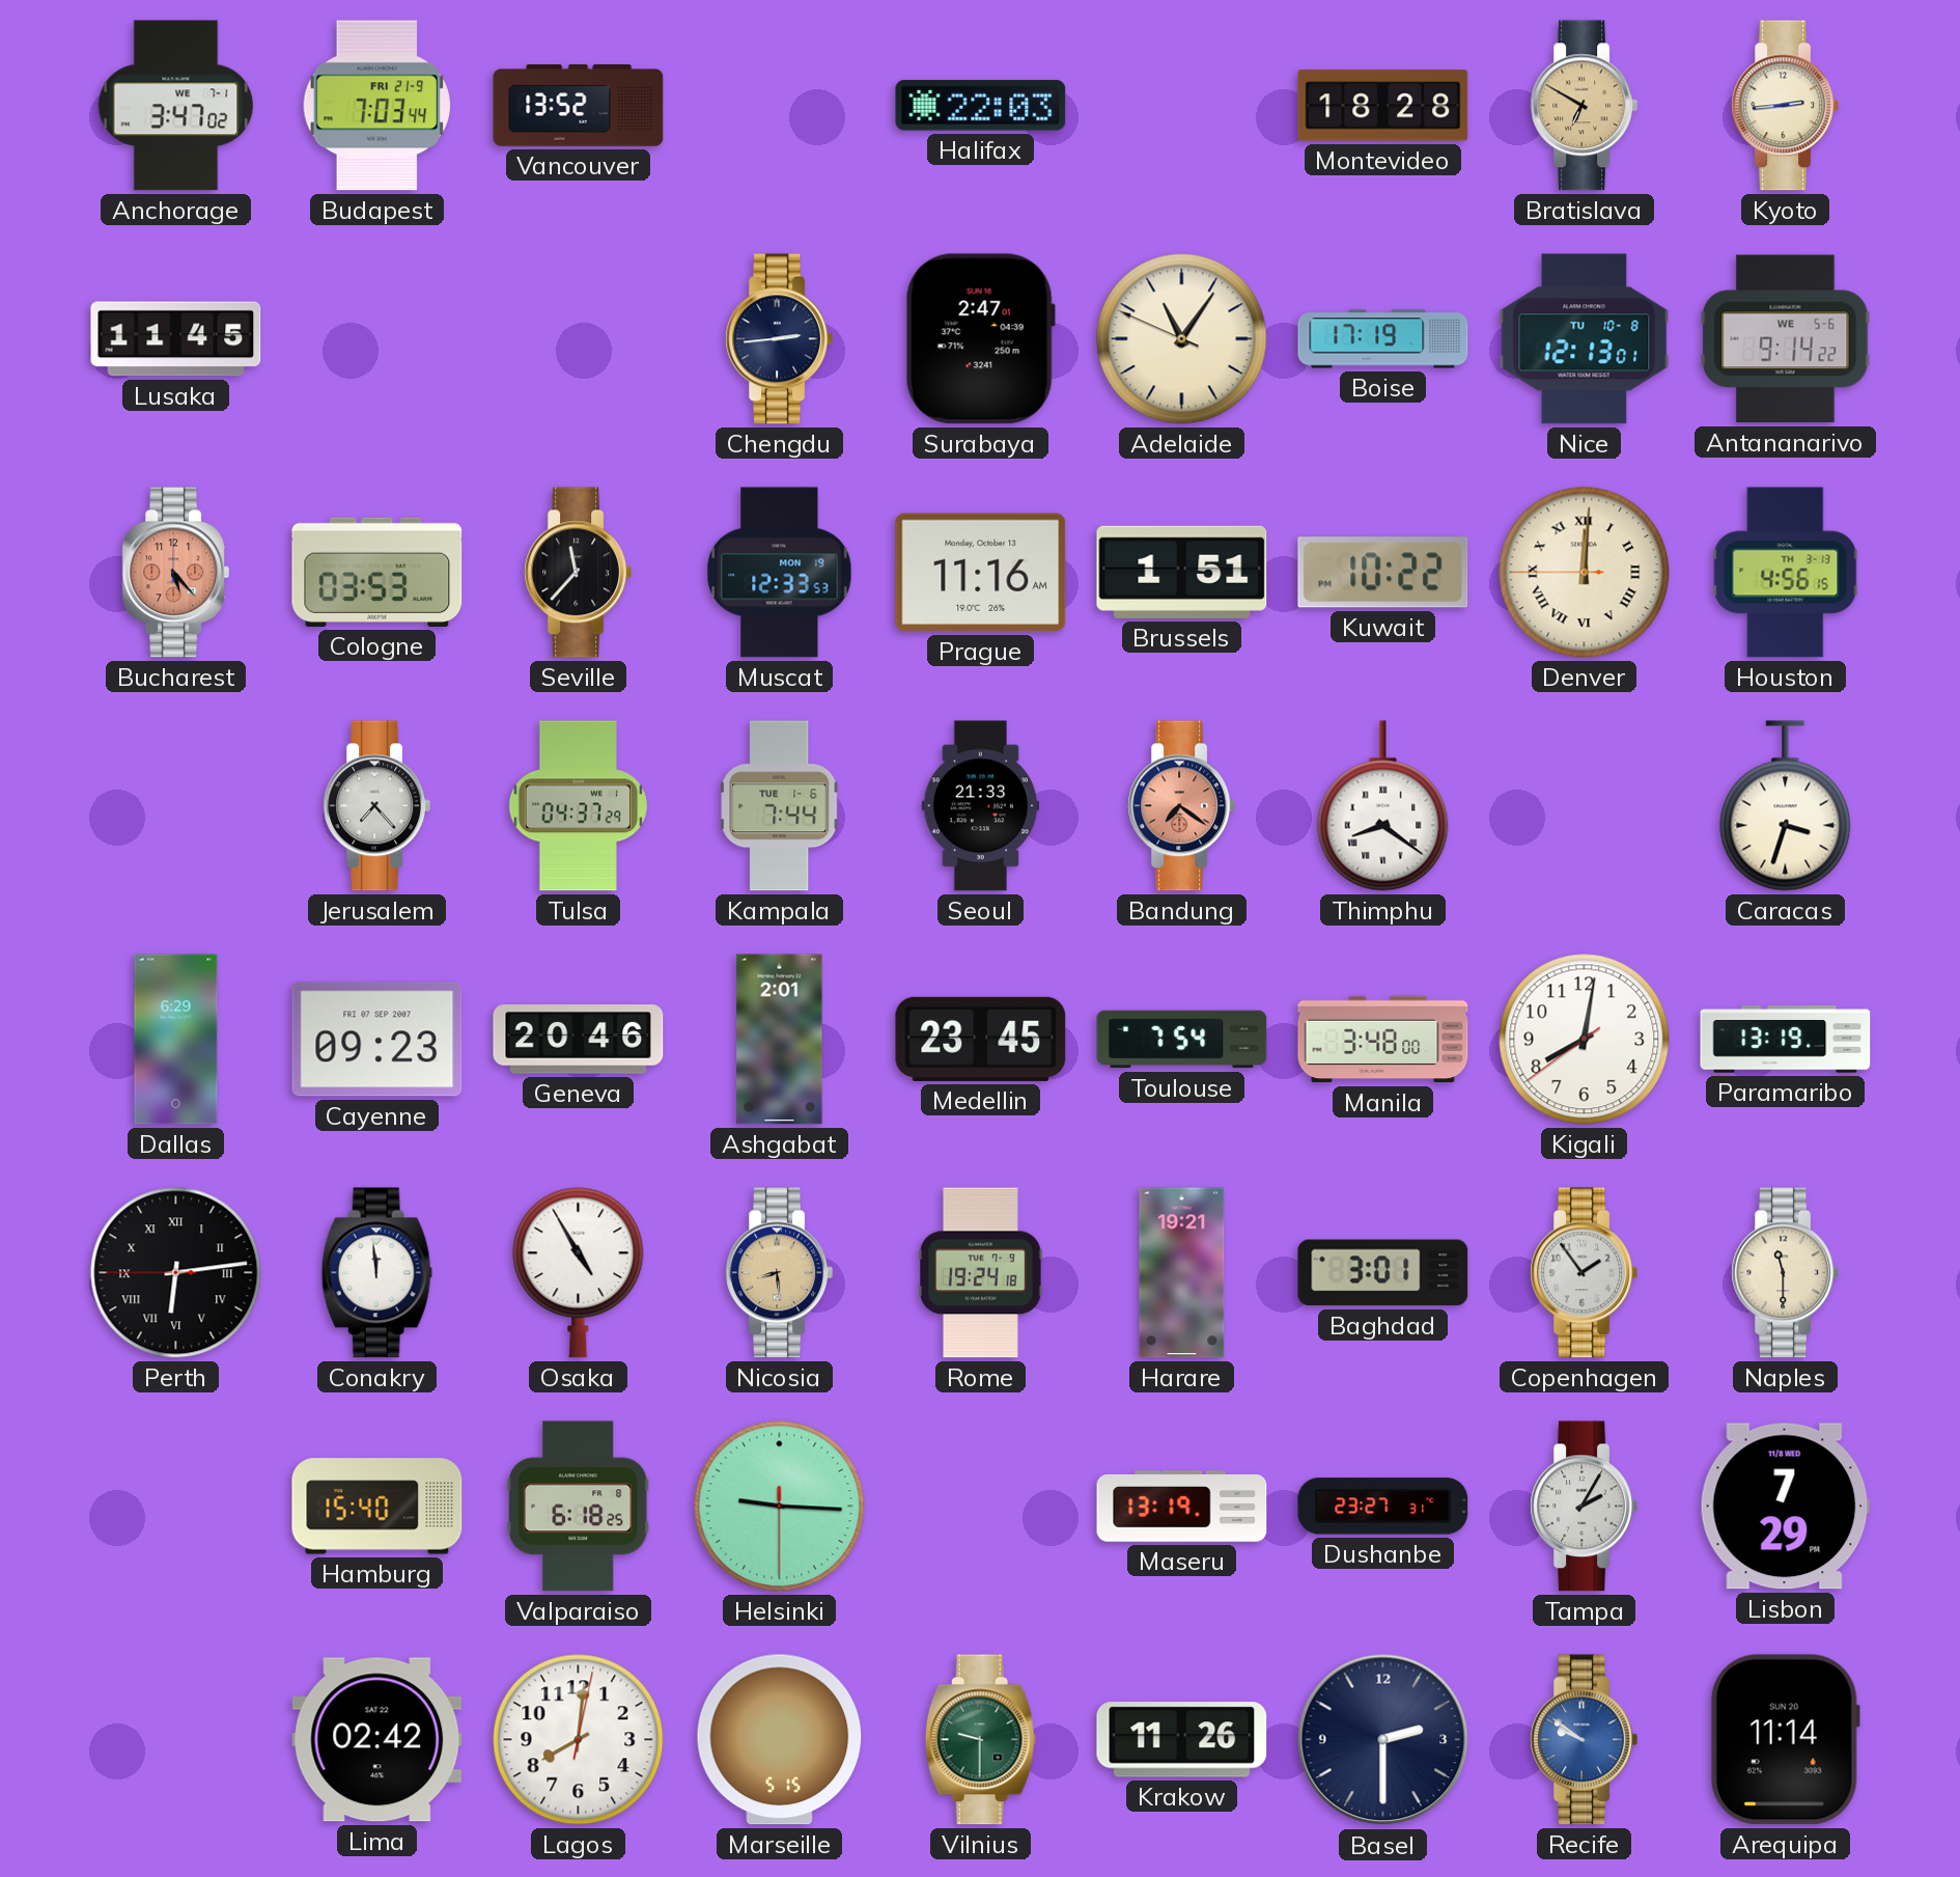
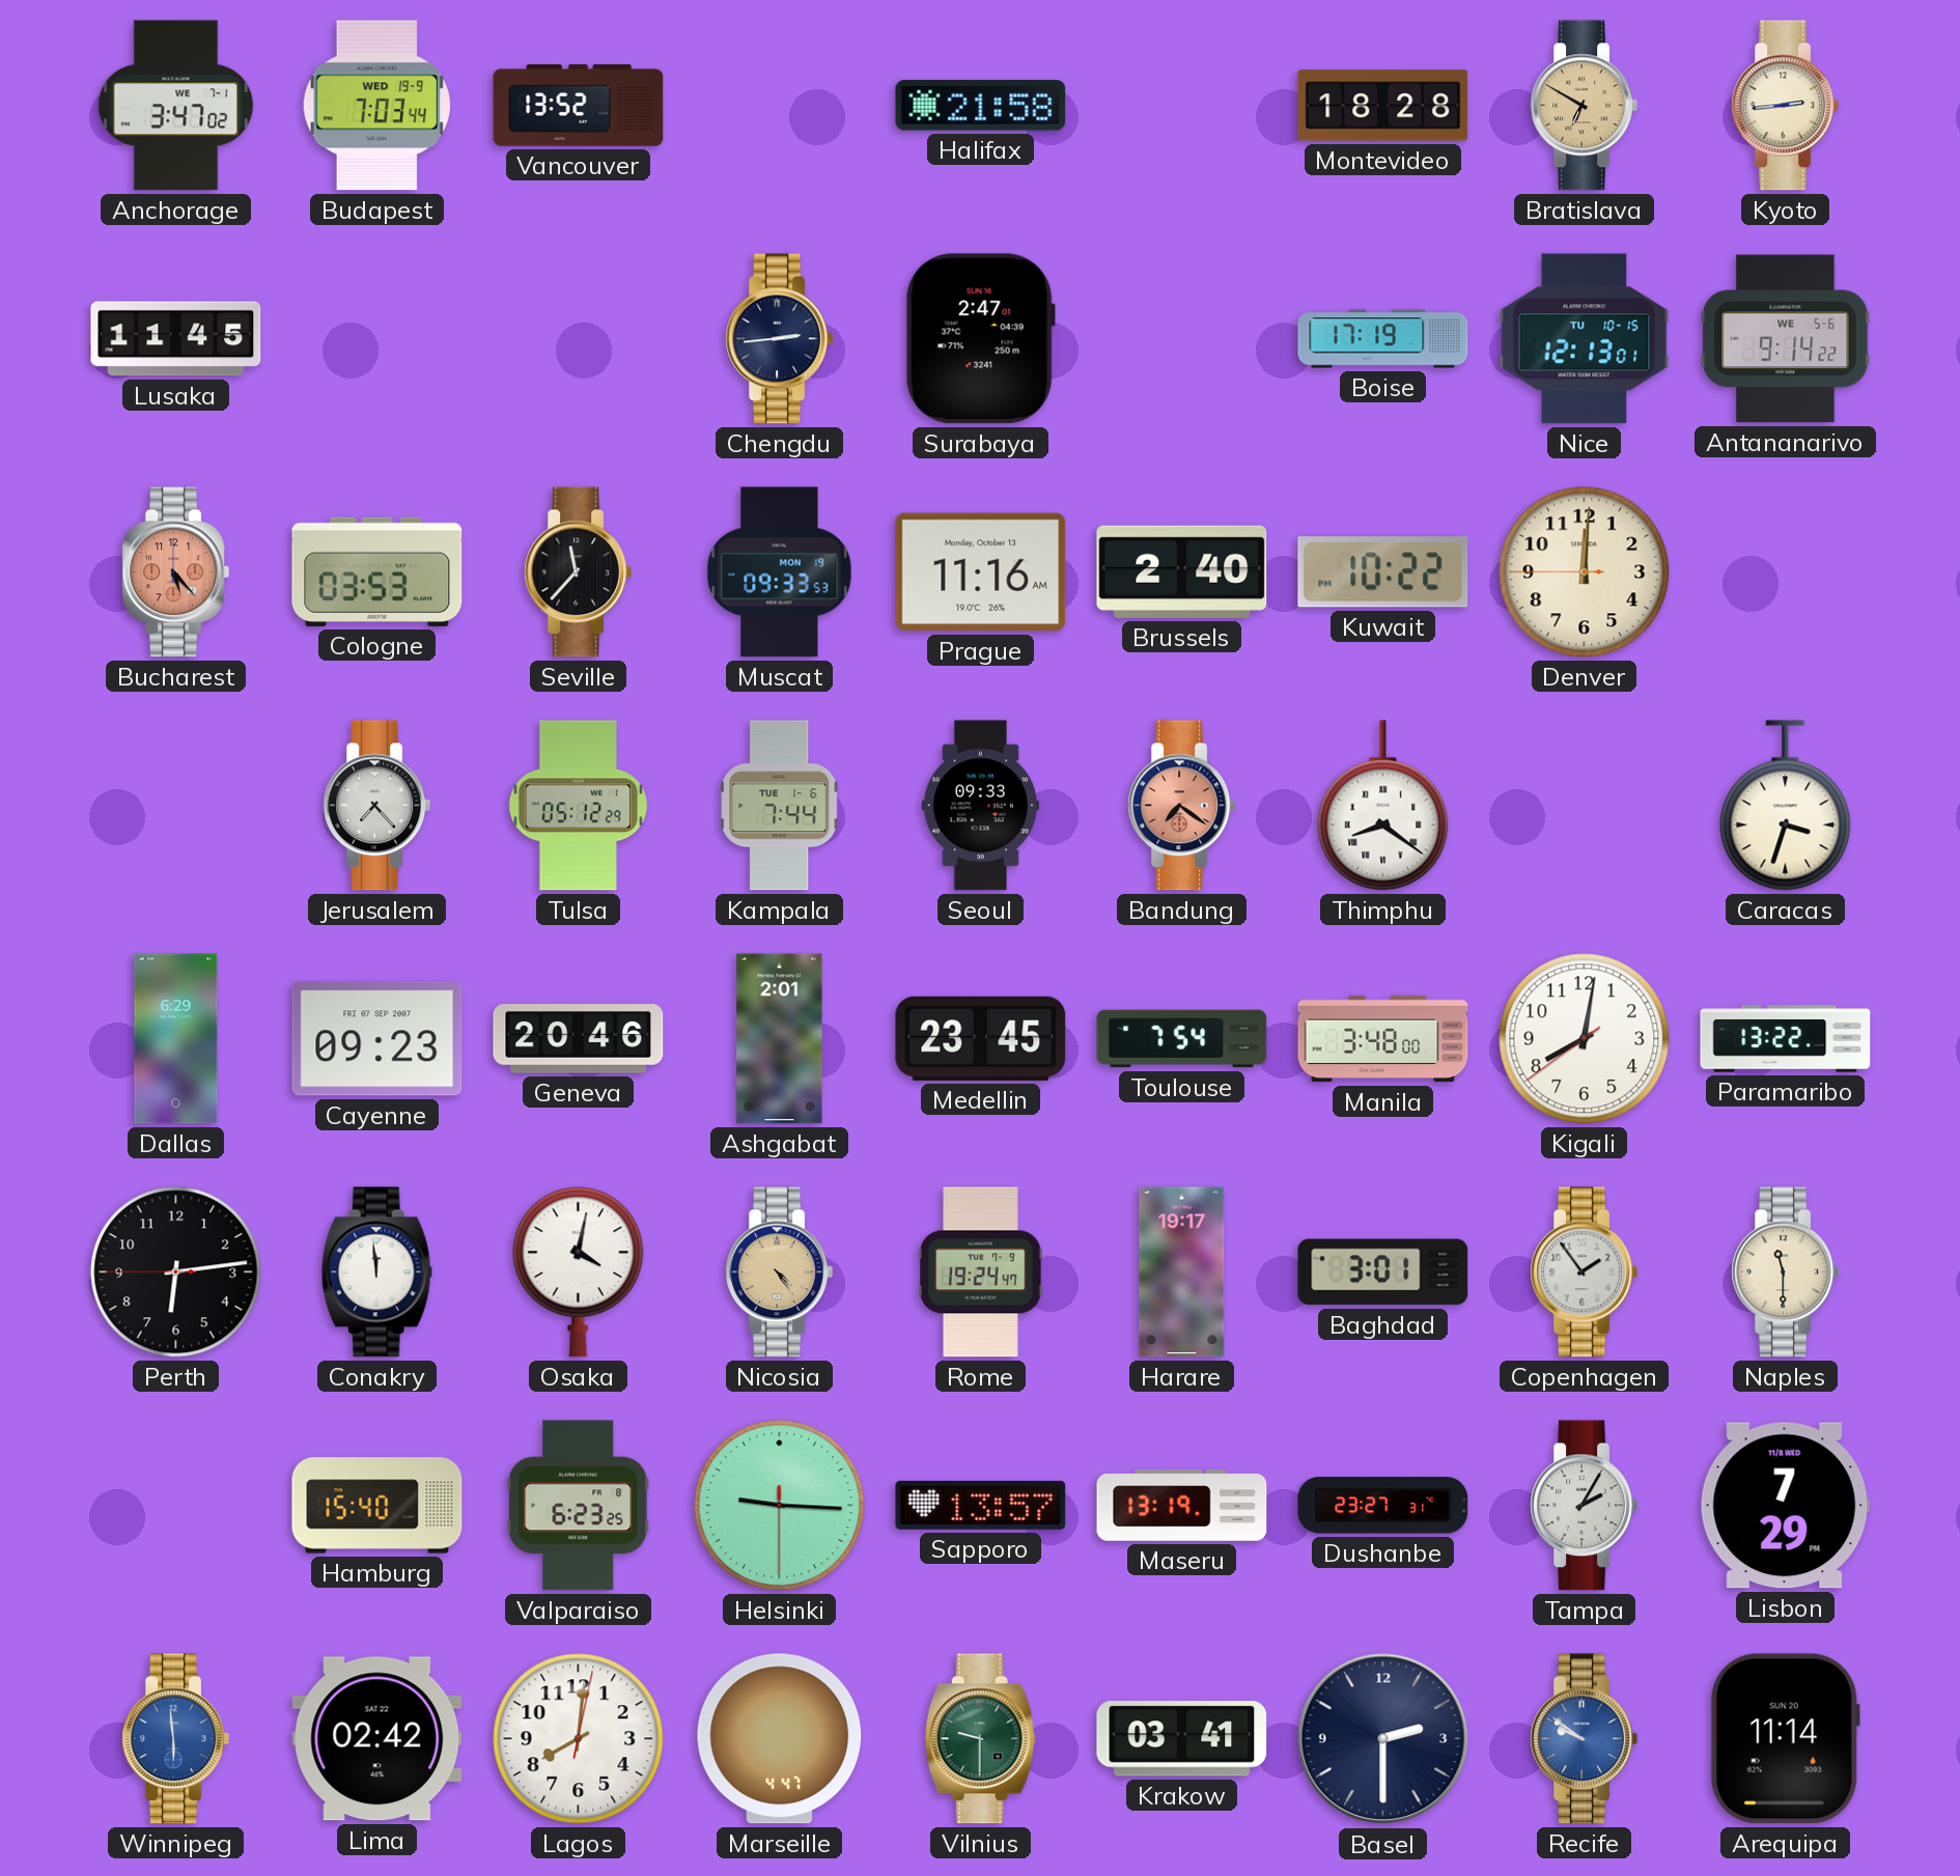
Budapest date: FRI 21-9 -> WED 19-9 (376, 106)
Halifax: 22:03 -> 21:58 (981, 106)
Adelaide: 11:05 -> none (1182, 339)
Nice date: TU 10-8 -> TU 10-15 (1585, 339)
Muscat: 12:33 -> 09:33 (780, 572)
Brussels: 1:51 -> 2:40 (1182, 571)
Denver numerals: Roman -> Arabic (1585, 572)
Houston: 4:56 -> none (1786, 573)
Tulsa: 04:37 -> 05:12 (578, 806)
Seoul: 21:33 -> 09:33 (980, 806)
Paramaribo: 13:19 -> 13:22 (1786, 1039)
Perth numerals: Roman -> Arabic (176, 1272)
Osaka: 4:55 -> 4:02 (579, 1272)
Nicosia: 8:29 -> 4:24 (779, 1272)
Rome: 19:24:18 -> 19:24:47 (981, 1272)
Harare: 19:21 -> 19:17 (1182, 1272)
Valparaiso: 6:18 -> 6:23 (578, 1506)
Sapporo: none -> 13:57 (981, 1505)
Winnipeg: none -> 5:59 (175, 1739)
Marseille: 5:15 -> 4:47 (780, 1739)
Krakow: 11:26 -> 03:41 (1182, 1739)
